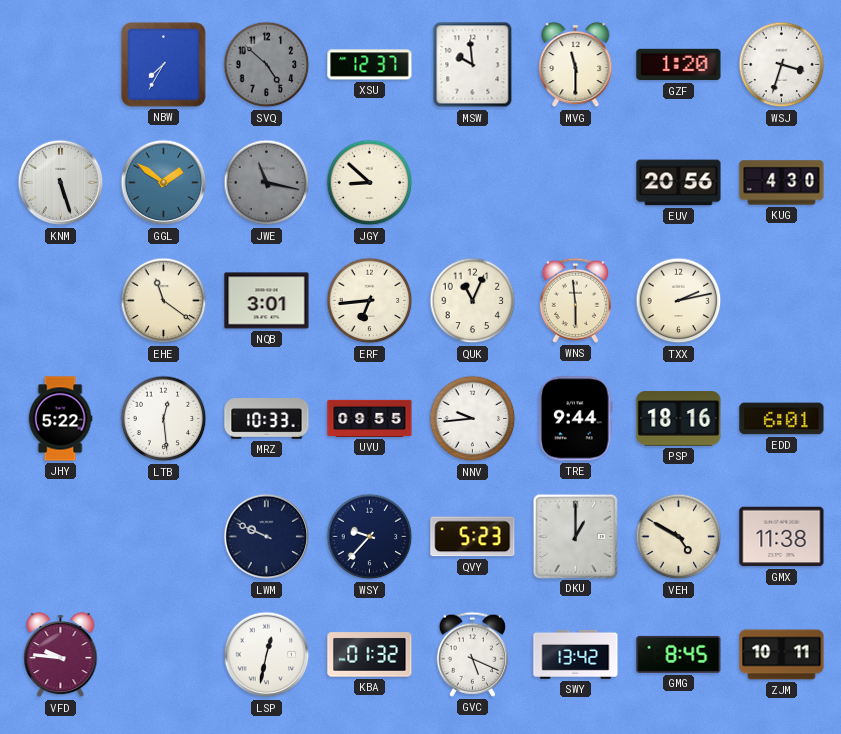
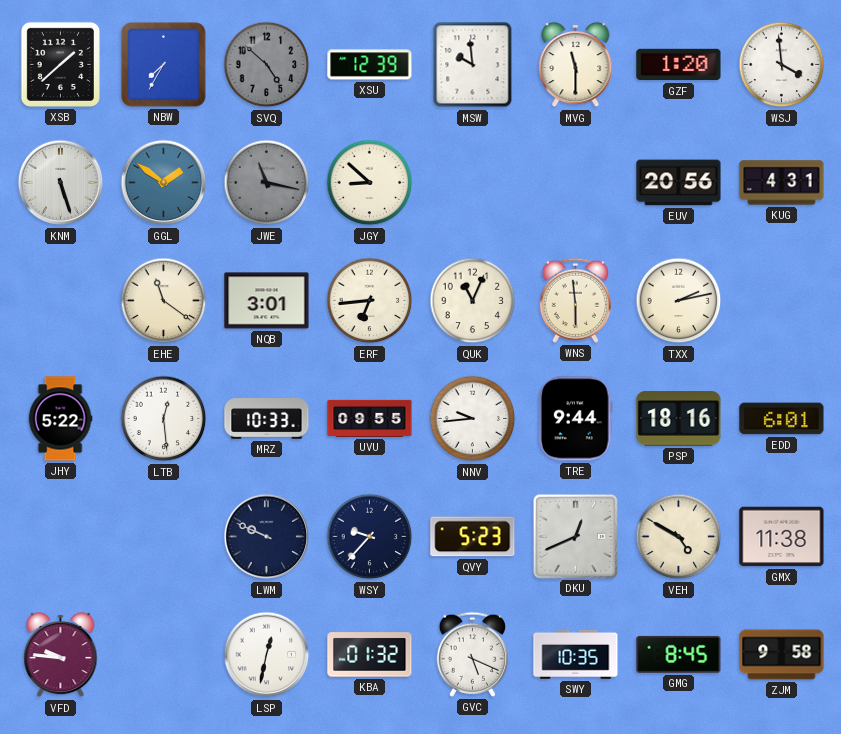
XSB: none -> 1:38 (60, 64)
XSU: 12:37 -> 12:39 (370, 65)
WSJ: 3:33 -> 3:59 (782, 65)
KUG: 4:30 -> 4:31 (782, 183)
DKU: 1:00 -> 12:41 (575, 536)
SWY: 13:42 -> 10:35 (576, 654)
ZJM: 10:11 -> 9:58 (782, 655)
